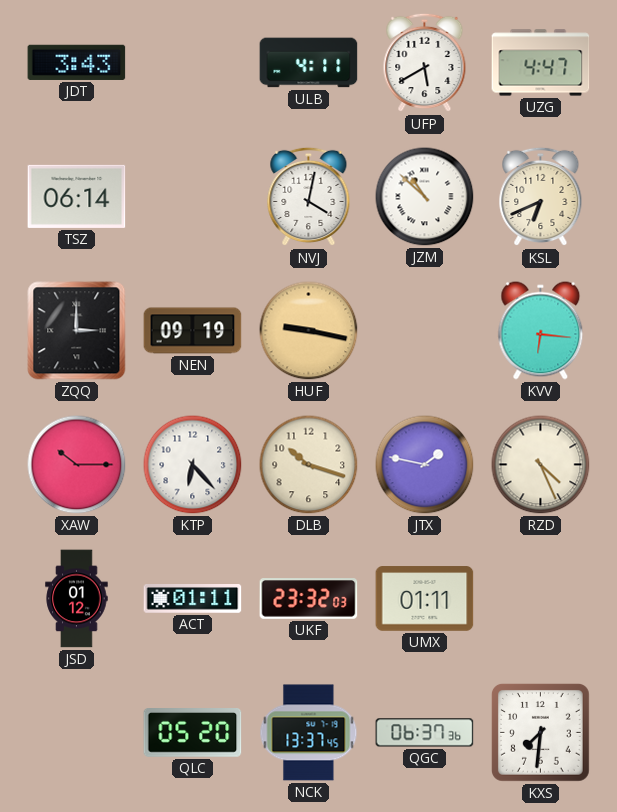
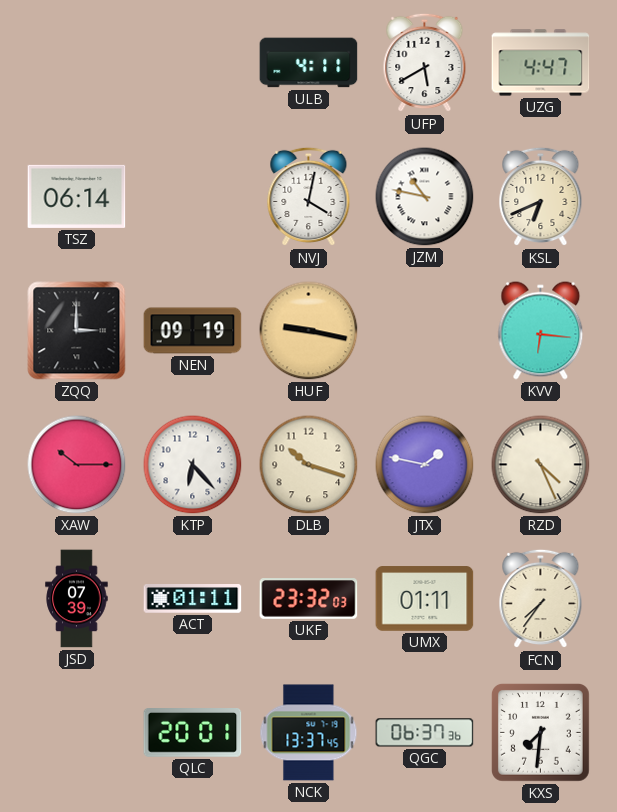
JDT: 3:43 -> none (77, 62)
JZM: 10:52 -> 10:47 (425, 197)
JSD: 01:12 -> 07:39 (77, 599)
FCN: none -> 7:36 (541, 599)
QLC: 05:20 -> 20:01 (193, 733)
